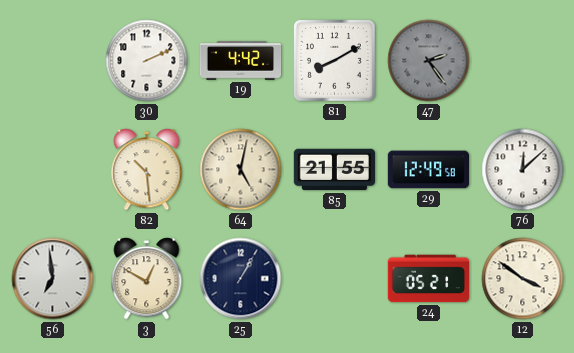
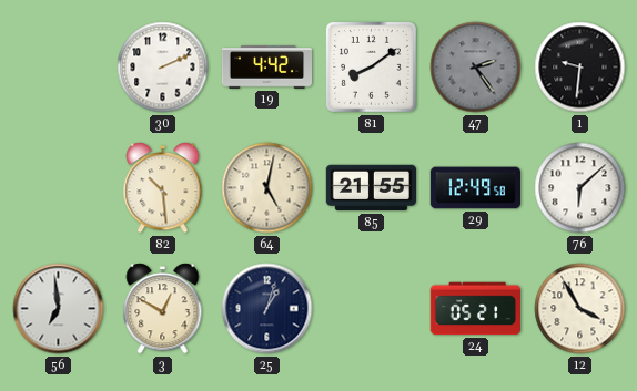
81: 8:10 -> 8:09 (371, 66)
1: none -> 9:31 (580, 68)
76: 12:08 -> 6:08 (580, 188)
25: 1:05 -> 1:03 (267, 309)
12: 3:51 -> 3:55 (580, 309)
